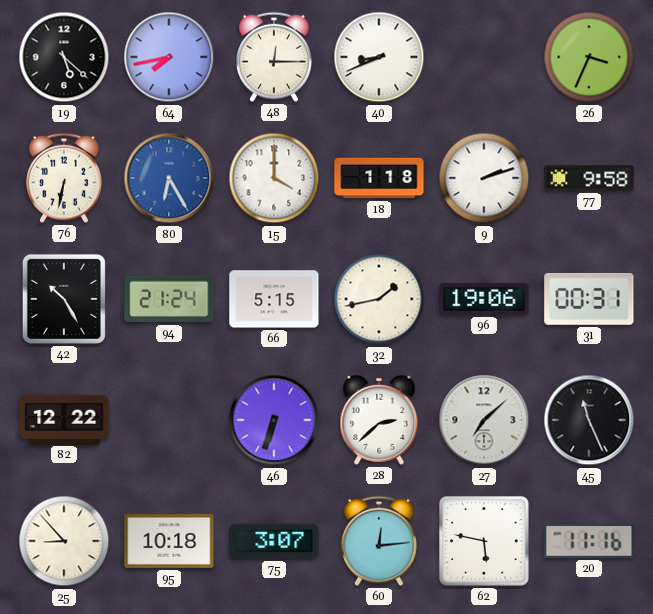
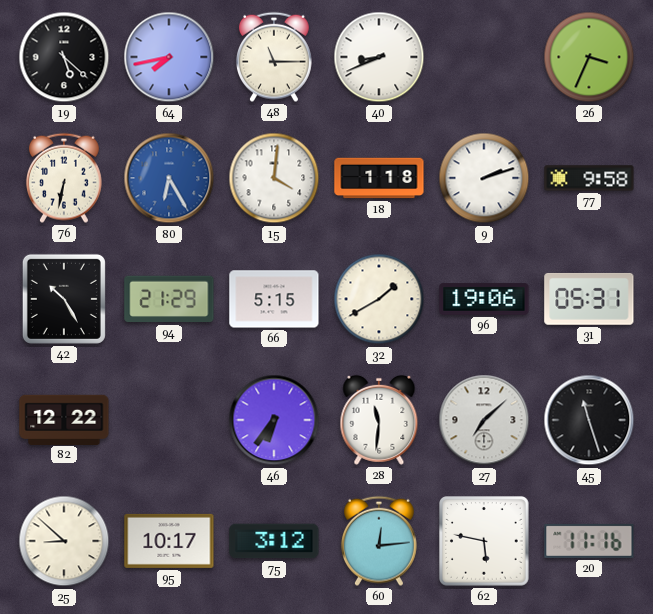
48: 12:15 -> 11:15 (274, 57)
15: 4:00 -> 4:01 (274, 178)
94: 21:24 -> 21:29 (169, 299)
32: 1:43 -> 1:40 (379, 299)
31: 00:31 -> 05:31 (589, 299)
46: 6:33 -> 6:36 (274, 420)
28: 2:38 -> 11:31 (379, 420)
45: 11:26 -> 11:27 (589, 420)
25: 8:53 -> 8:52 (64, 541)
95: 10:18 -> 10:17 (169, 541)
75: 3:07 -> 3:12 (274, 541)
